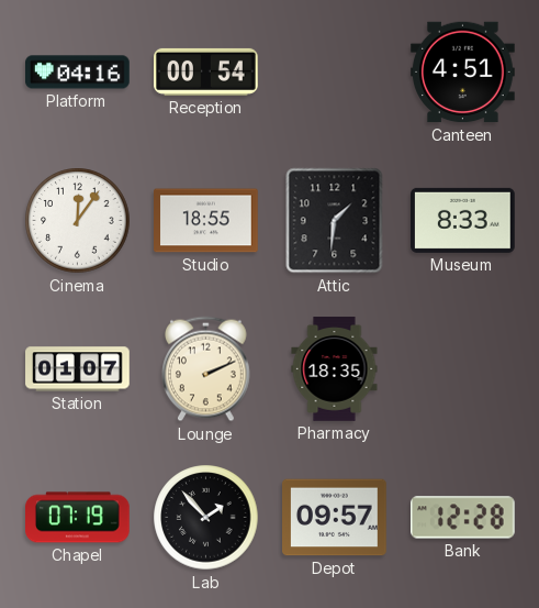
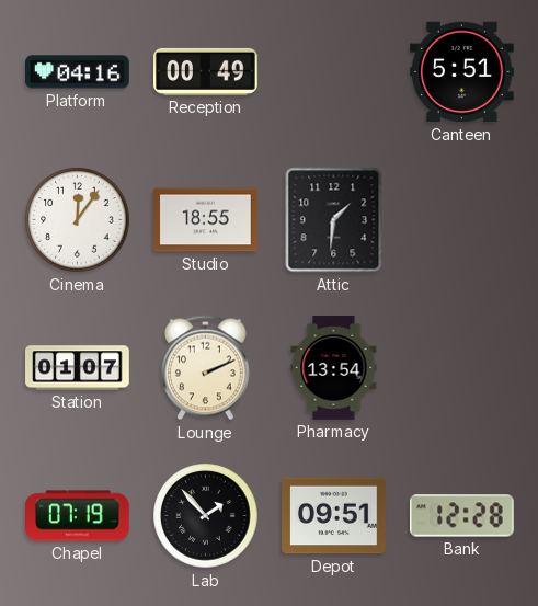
Reception: 00:54 -> 00:49 (206, 71)
Canteen: 4:51 -> 5:51 (462, 72)
Museum: 8:33 -> none (463, 220)
Pharmacy: 18:35 -> 13:54 (334, 368)
Depot: 09:57 -> 09:51 (334, 516)
